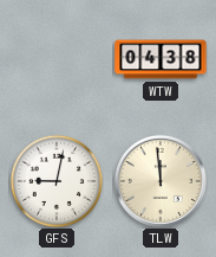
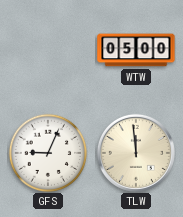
WTW: 04:38 -> 05:00 (136, 50)
GFS: 9:02 -> 9:04 (48, 153)
